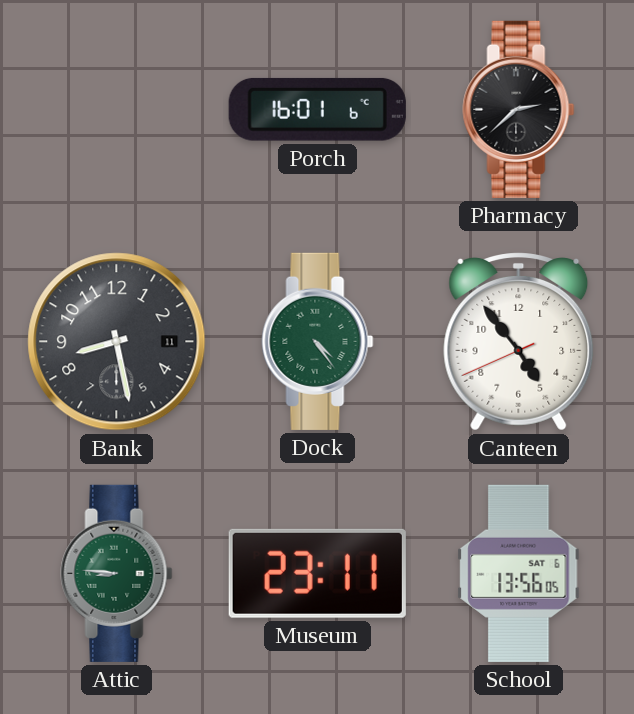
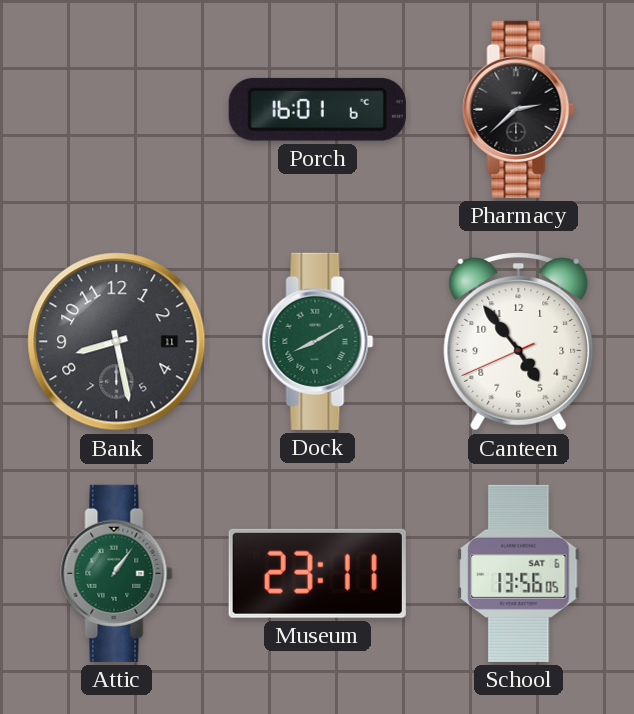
Dock: 4:24 -> 8:10 (318, 341)
Attic: 8:46 -> 1:06 (117, 573)
